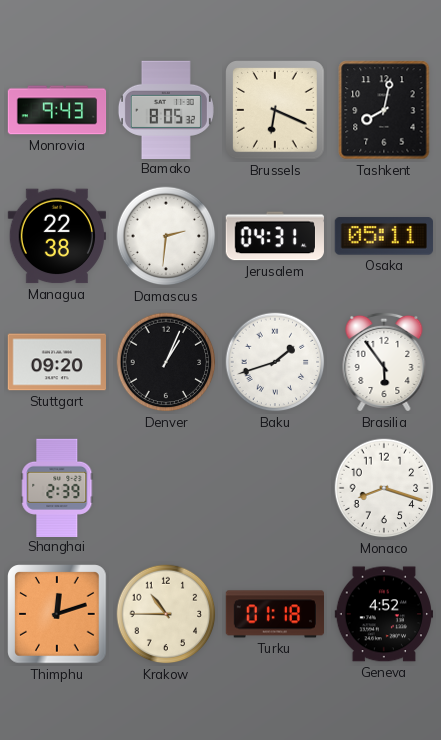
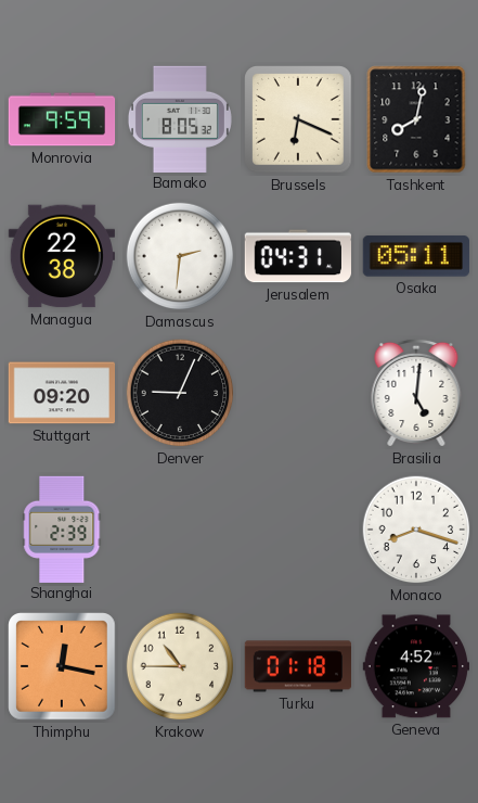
Monrovia: 9:43 -> 9:59 (62, 119)
Denver: 1:04 -> 9:04 (180, 393)
Baku: 1:42 -> none (275, 362)
Brasilia: 5:54 -> 5:01 (416, 393)
Thimphu: 12:12 -> 12:17 (62, 666)
